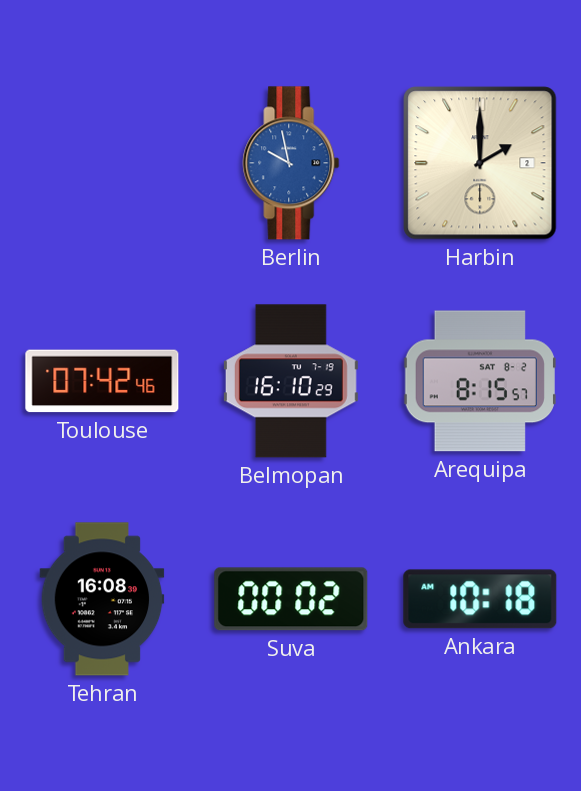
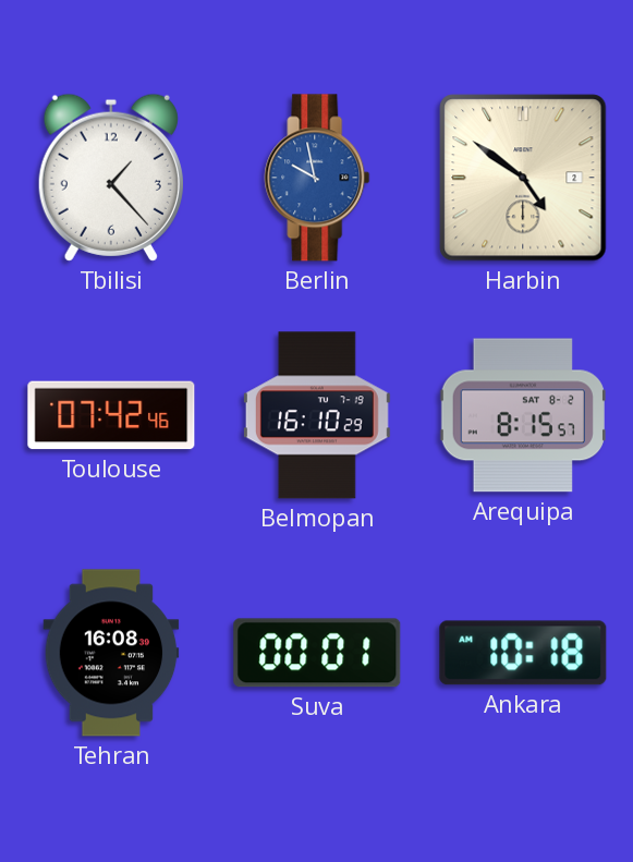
Tbilisi: none -> 1:23 (111, 178)
Harbin: 2:00 -> 4:51 (523, 178)
Suva: 00:02 -> 00:01 (317, 653)
